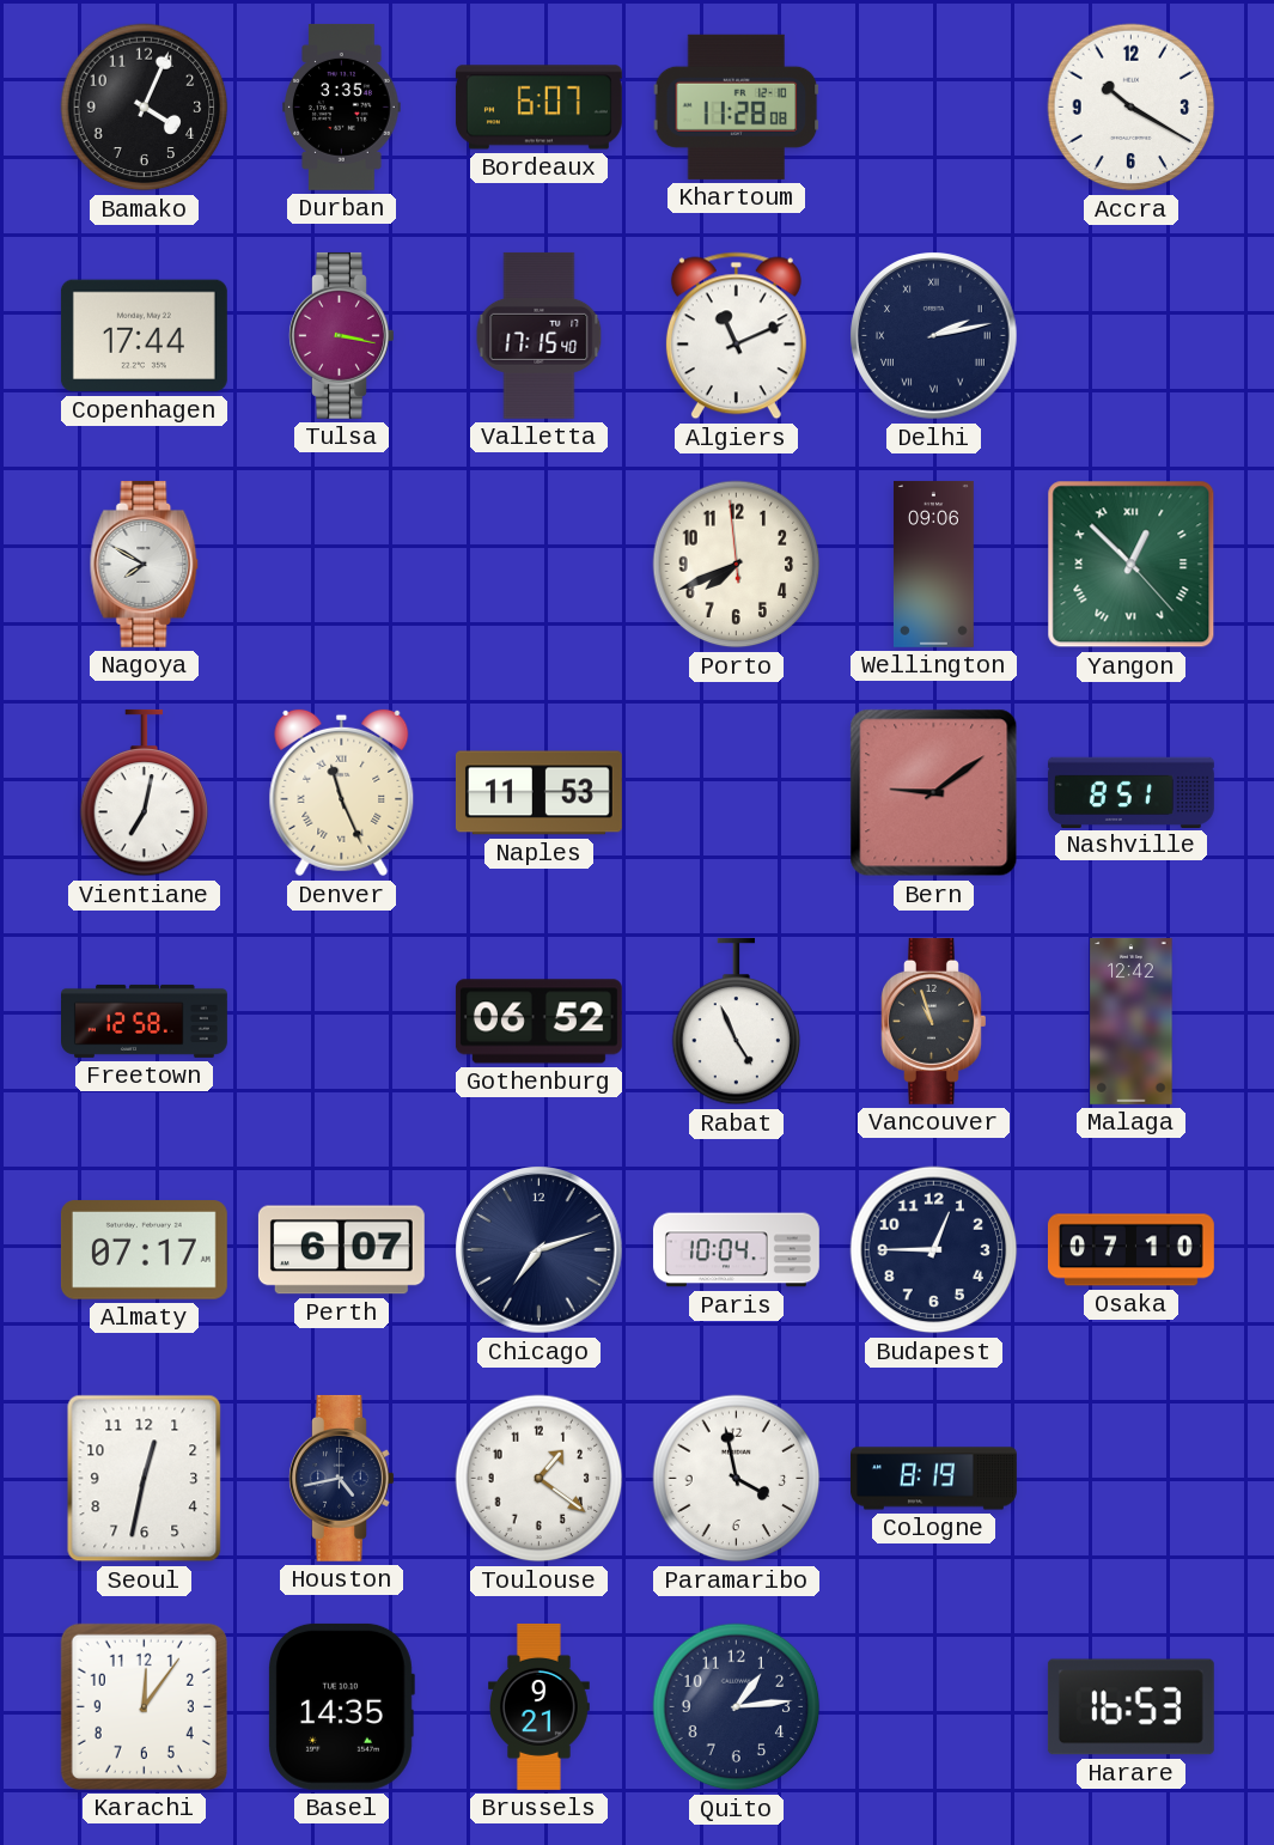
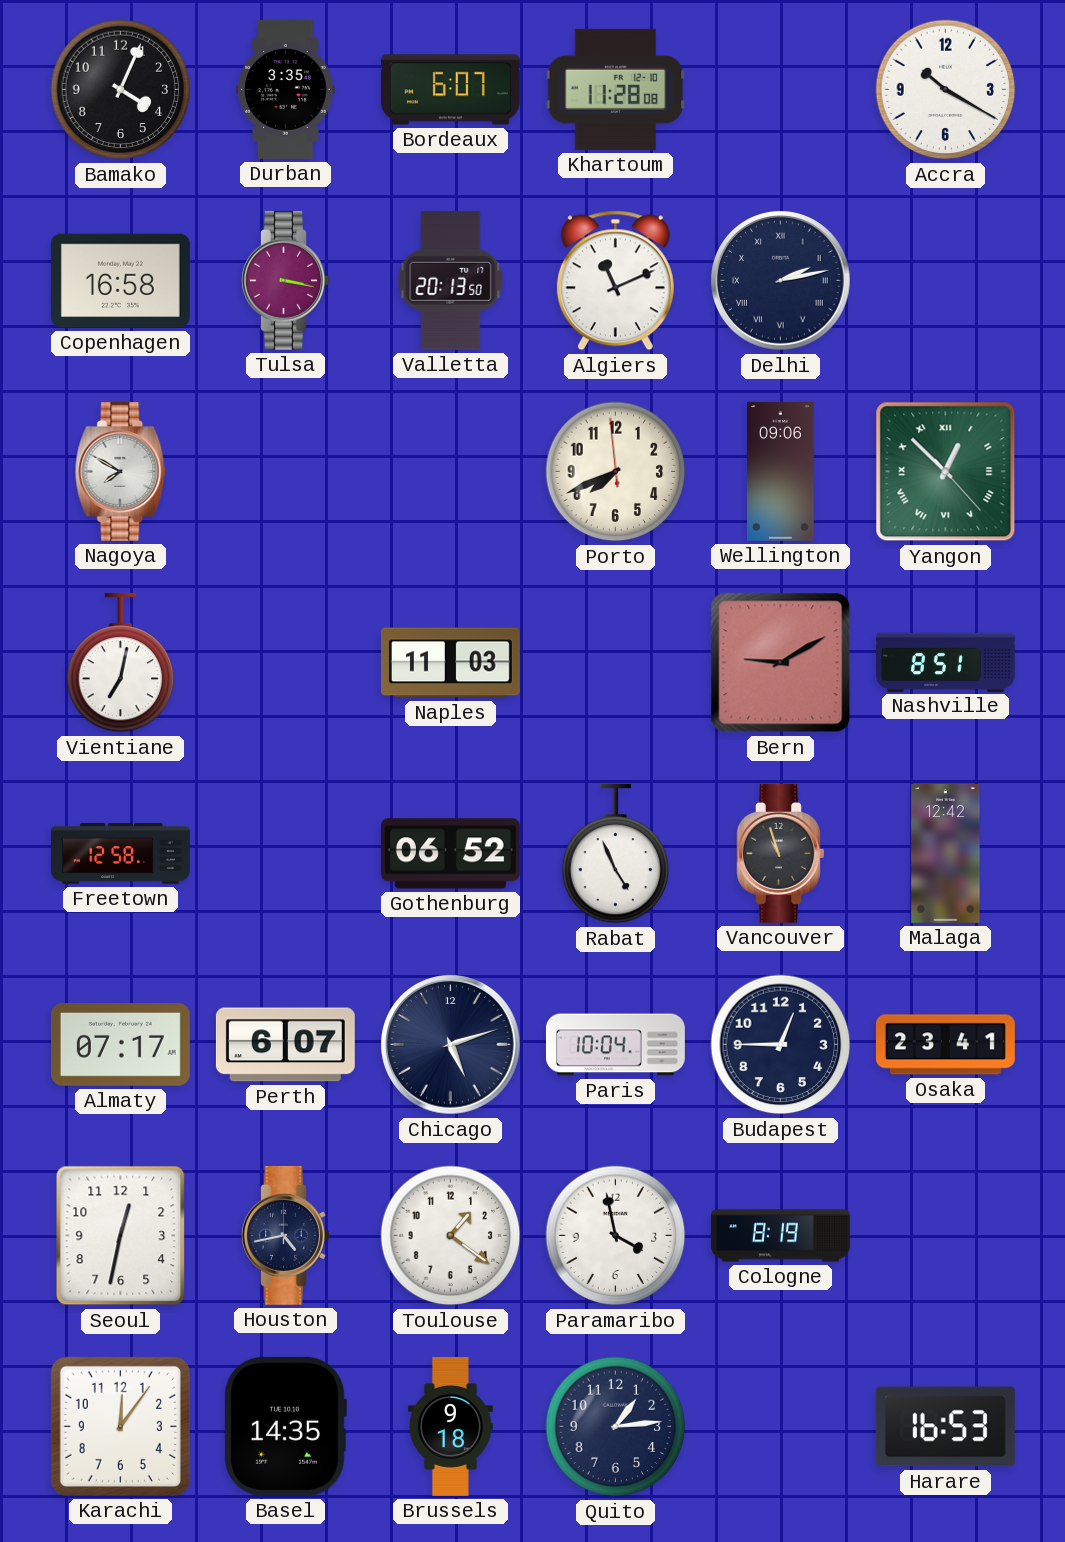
Copenhagen: 17:44 -> 16:58 (120, 281)
Valletta: 17:15 -> 20:13 (451, 280)
Denver: 11:26 -> none (342, 793)
Naples: 11:53 -> 11:03 (450, 663)
Bern: 9:09 -> 9:10 (781, 663)
Chicago: 7:12 -> 5:12 (451, 1045)
Osaka: 07:10 -> 23:41 (945, 1045)
Brussels: 9:21 -> 9:18 (451, 1426)
